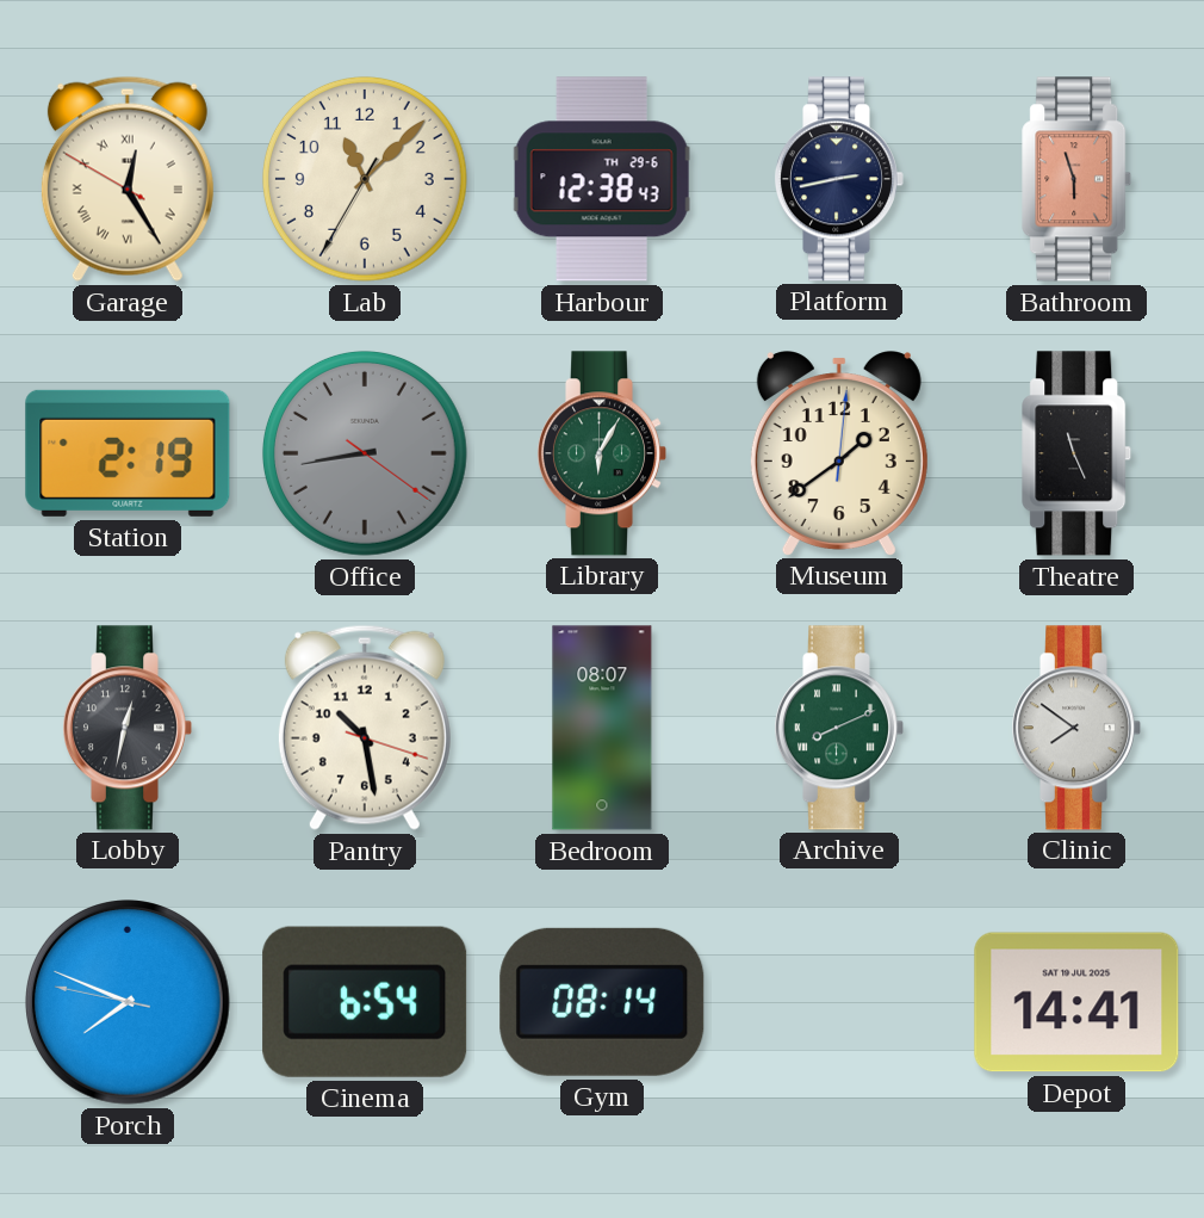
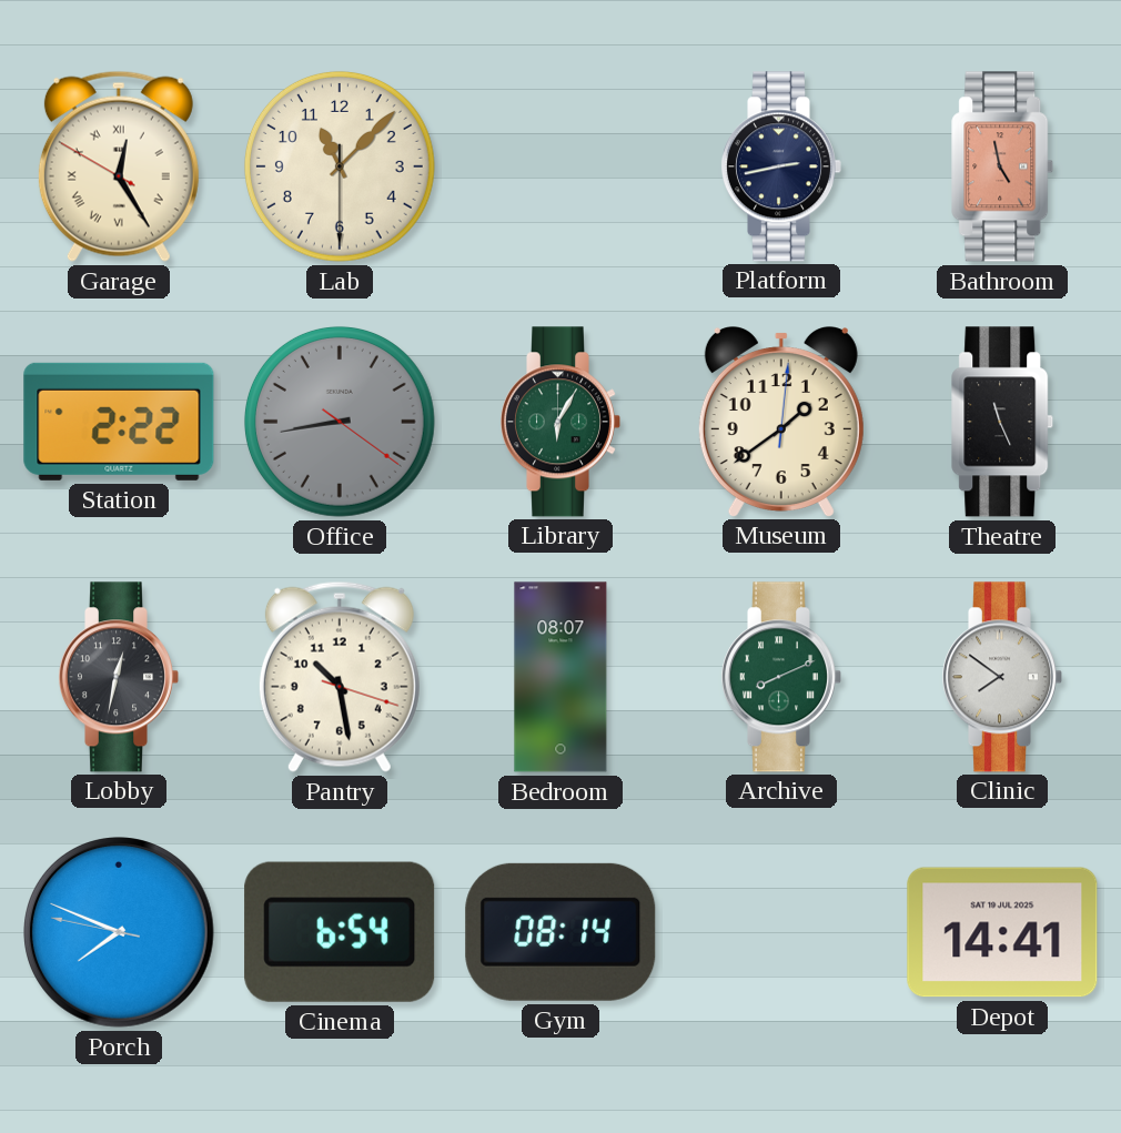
Lab: 11:07:35 -> 11:07:30 (340, 166)
Harbour: 12:38 -> none (602, 179)
Bathroom: 5:57 -> 4:58 (1003, 166)
Station: 2:19 -> 2:22 (119, 422)
